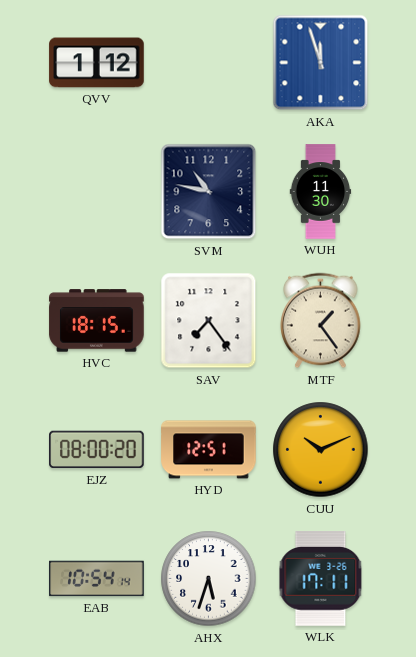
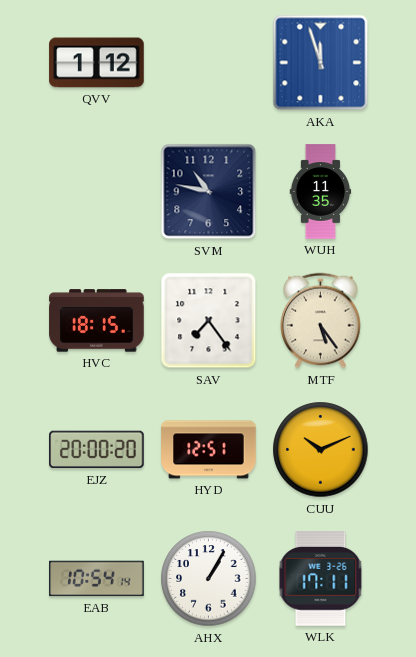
WUH: 11:30 -> 11:35 (321, 192)
MTF: 1:24 -> 5:24 (321, 321)
EJZ: 08:00 -> 20:00 (97, 450)
AHX: 5:33 -> 1:05 (209, 579)
